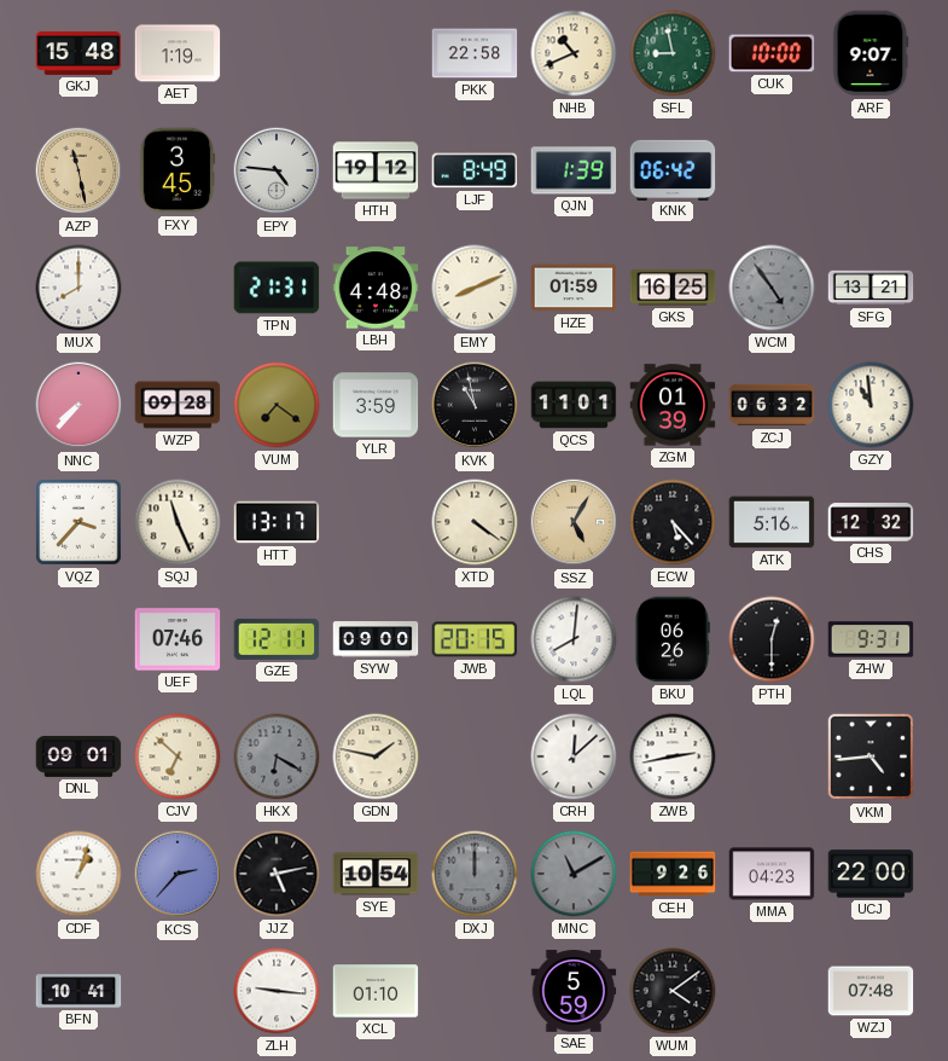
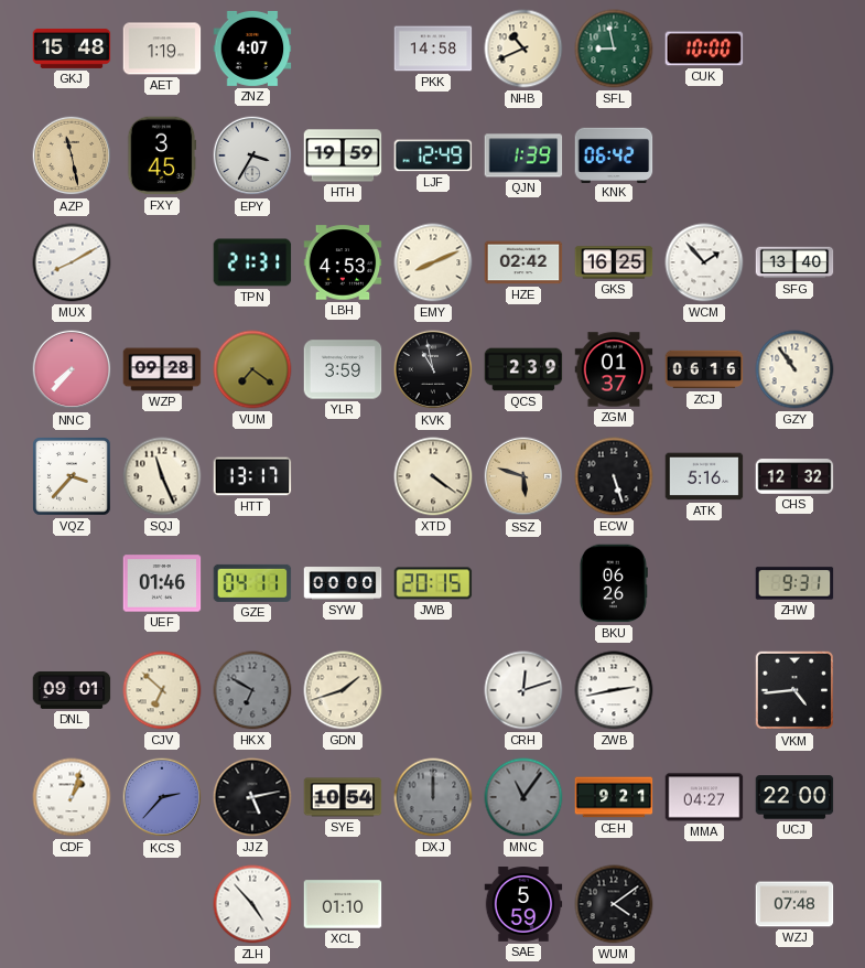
ZNZ: none -> 4:07 (252, 49)
PKK: 22:58 -> 14:58 (433, 49)
ARF: 9:07 -> none (871, 53)
EPY: 4:46 -> 3:35 (252, 155)
HTH: 19:12 -> 19:59 (343, 155)
LJF: 8:49 -> 12:49 (433, 155)
MUX: 8:00 -> 8:10 (72, 262)
LBH: 4:48 -> 4:53 (343, 262)
HZE: 01:59 -> 02:42 (523, 262)
WCM: 4:54 -> 1:53 (704, 262)
WCM dial: grey -> white (704, 262)
SFG: 13:21 -> 13:40 (794, 262)
QCS: 11:01 -> 2:39 (523, 369)
ZGM: 01:39 -> 01:37 (614, 369)
ZCJ: 06:32 -> 06:16 (704, 369)
GZY: 10:59 -> 10:54 (794, 369)
SSZ: 5:05 -> 5:48 (523, 476)
ECW: 5:23 -> 5:27 (614, 476)
UEF: 07:46 -> 01:46 (162, 583)
GZE: 12:11 -> 04:11 (252, 583)
SYW: 09:00 -> 00:00 (343, 583)
LQL: 8:01 -> none (574, 639)
PTH: 12:30 -> none (772, 639)
HKX: 6:20 -> 6:50 (252, 690)
GDN: 1:47 -> 1:42 (343, 690)
CRH: 12:08 -> 12:12 (523, 690)
MNC: 11:10 -> 11:06 (523, 797)
CEH: 9:26 -> 9:21 (614, 797)
MMA: 04:23 -> 04:27 (704, 797)
BFN: 10:41 -> none (78, 991)
ZLH: 9:16 -> 4:53 (252, 904)
